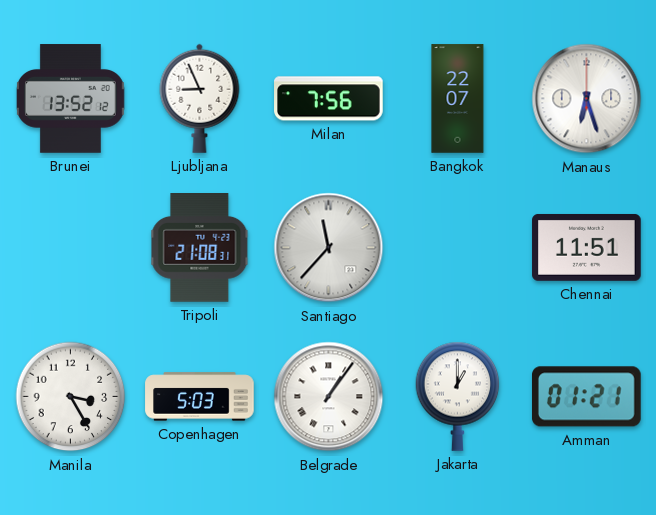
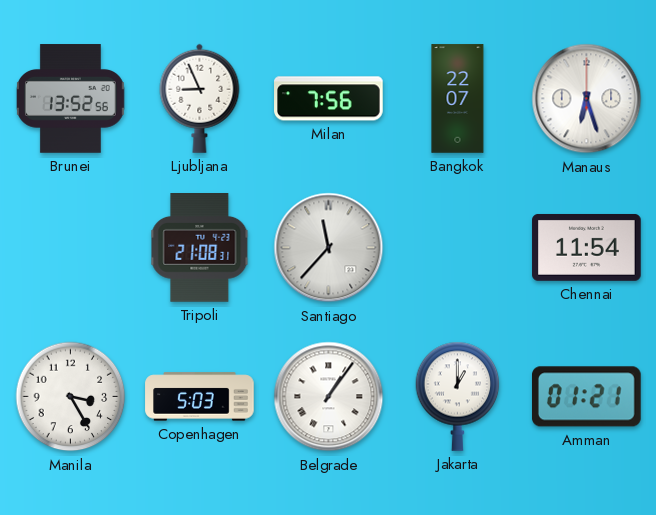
Brunei: 13:52:12 -> 13:52:56 (70, 99)
Chennai: 11:51 -> 11:54 (587, 247)
